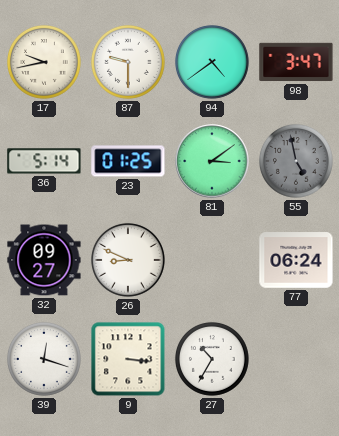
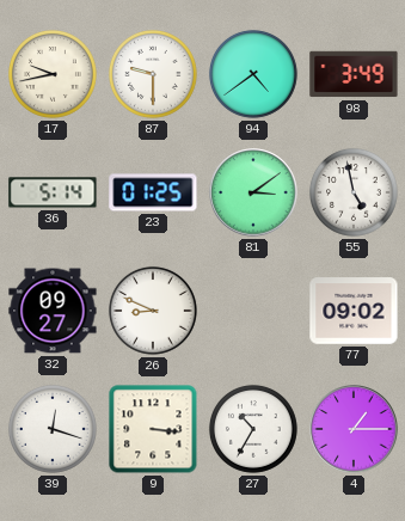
98: 3:47 -> 3:49 (354, 74)
55 dial: grey -> white (354, 192)
77: 06:24 -> 09:02 (354, 311)
4: none -> 1:15 (354, 429)
